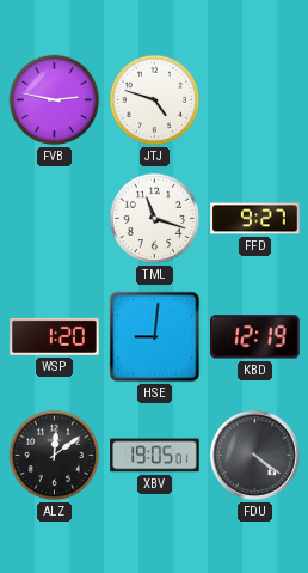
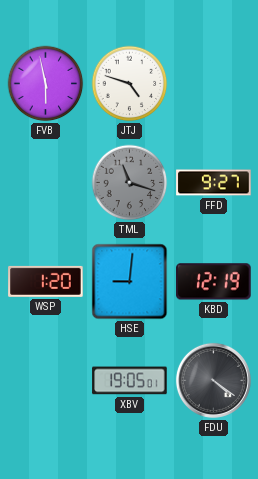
FVB: 2:47 -> 5:58 (46, 84)
TML dial: white -> grey (130, 183)
ALZ: 12:09 -> none (55, 456)
